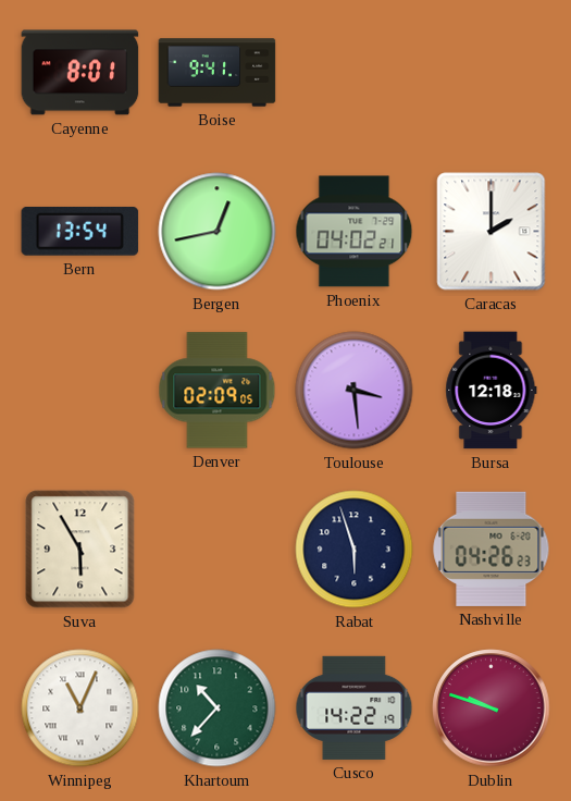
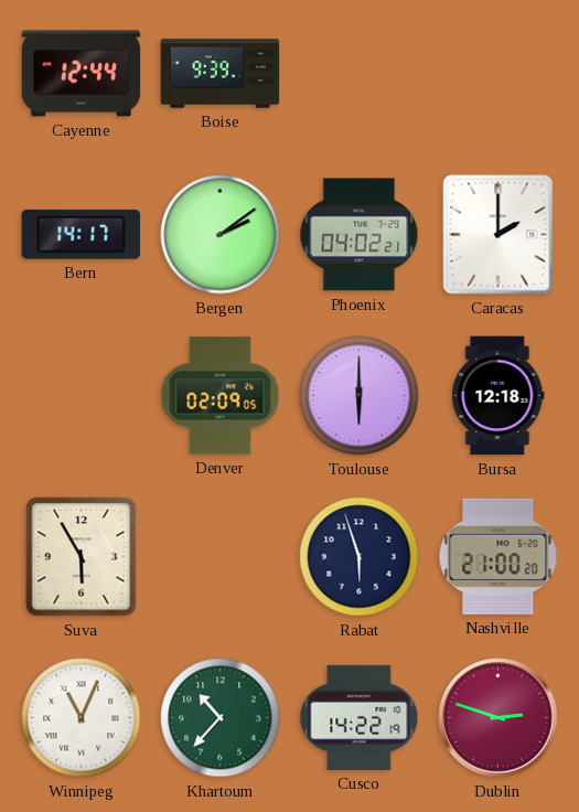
Cayenne: 8:01 -> 12:44 (82, 74)
Boise: 9:41 -> 9:39 (221, 74)
Bern: 13:54 -> 14:17 (82, 234)
Bergen: 12:43 -> 2:09 (221, 235)
Toulouse: 3:29 -> 6:00 (360, 396)
Nashville: 04:26 -> 21:00 (498, 556)
Dublin: 9:48 -> 2:48 (498, 718)
